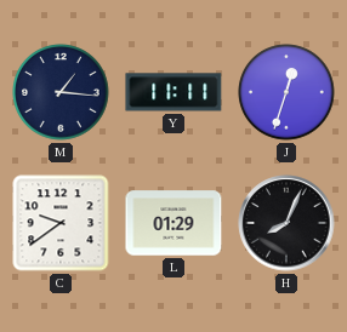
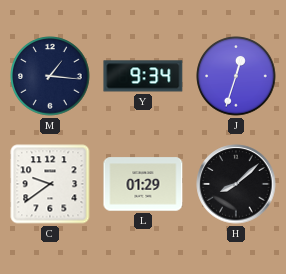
Y: 11:11 -> 9:34 (143, 76)
H: 8:04 -> 8:08 (236, 184)
